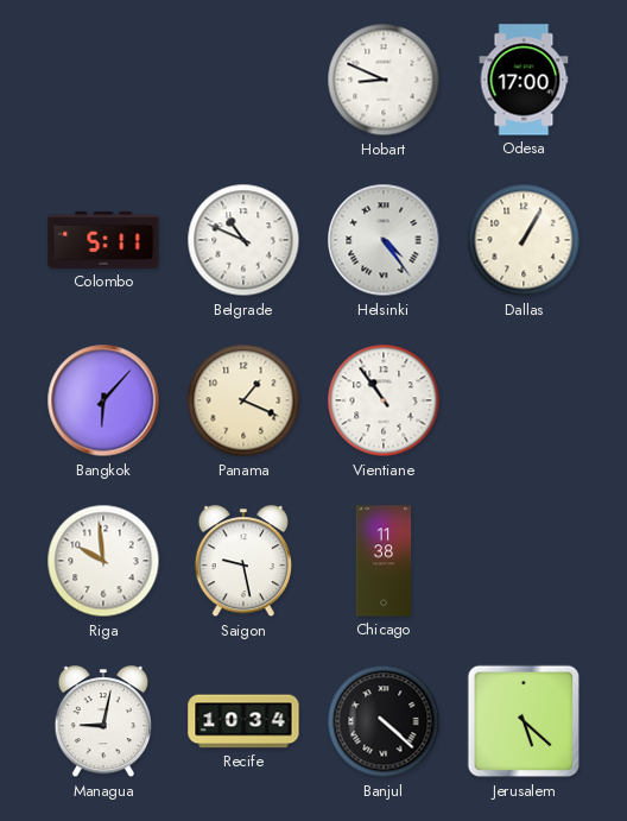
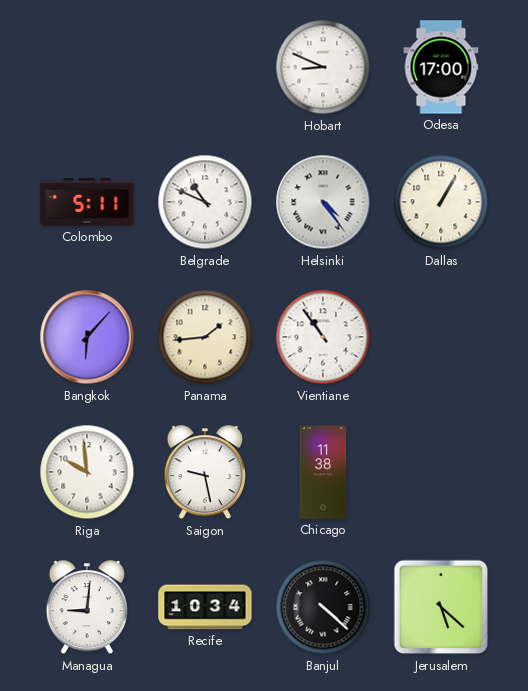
Panama: 1:19 -> 1:44 (205, 337)
Managua: 9:02 -> 9:01 (87, 608)
